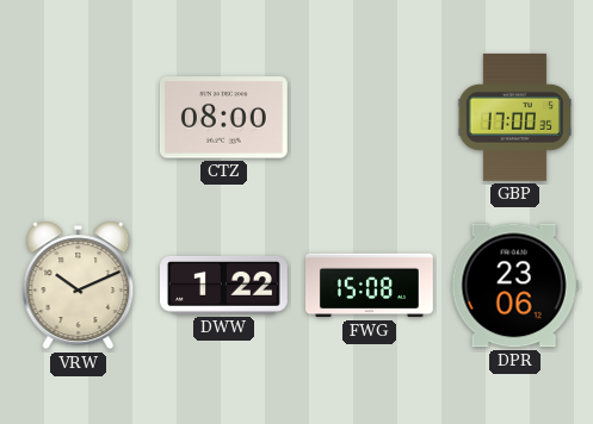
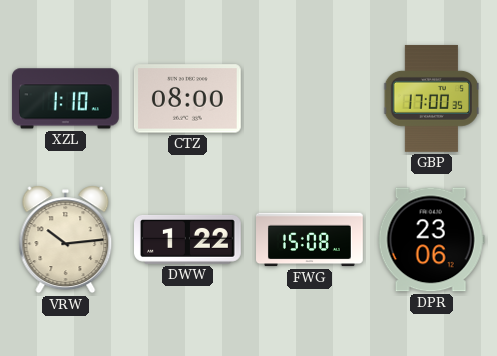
XZL: none -> 1:10 (65, 99)
VRW: 10:11 -> 10:14 (66, 240)
